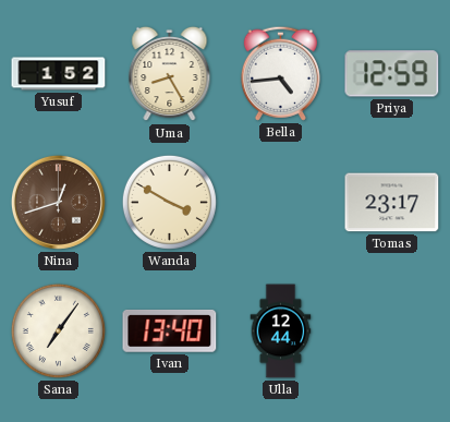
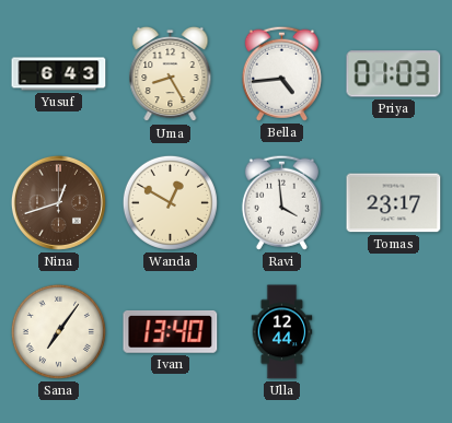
Yusuf: 1:52 -> 6:43 (59, 74)
Priya: 12:59 -> 01:03 (394, 74)
Wanda: 3:50 -> 12:50 (170, 202)
Ravi: none -> 3:59 (281, 202)
